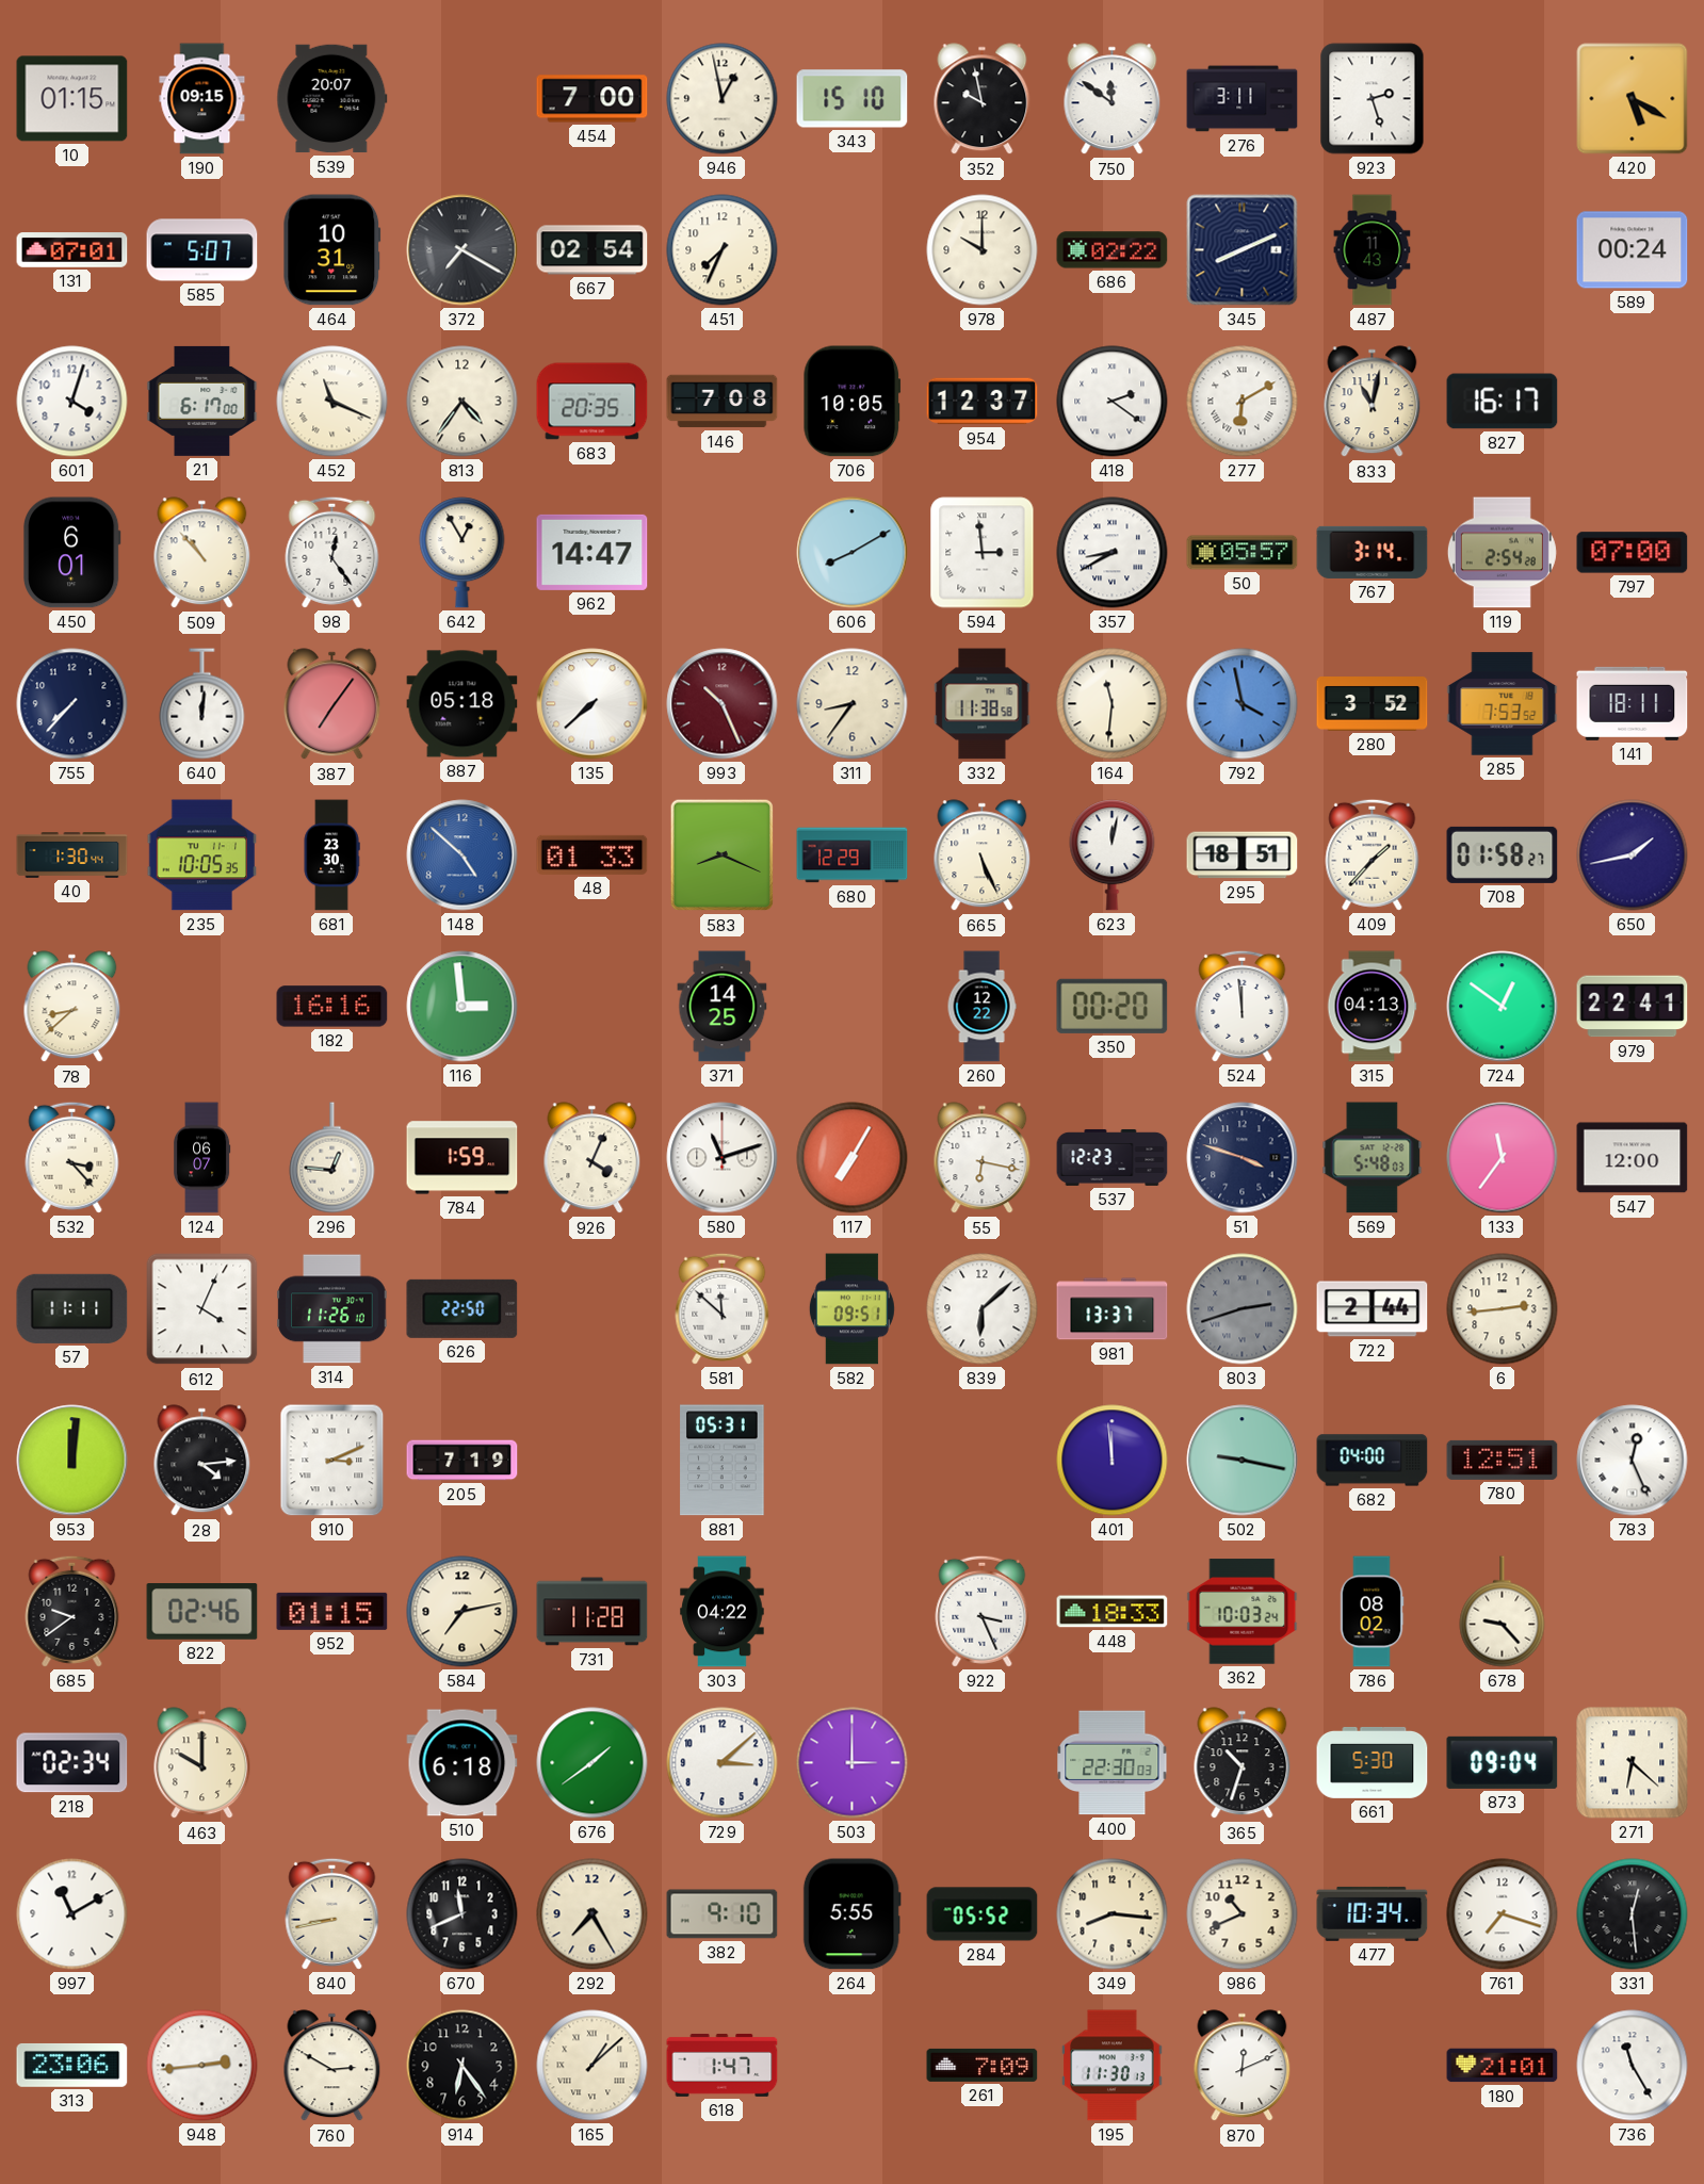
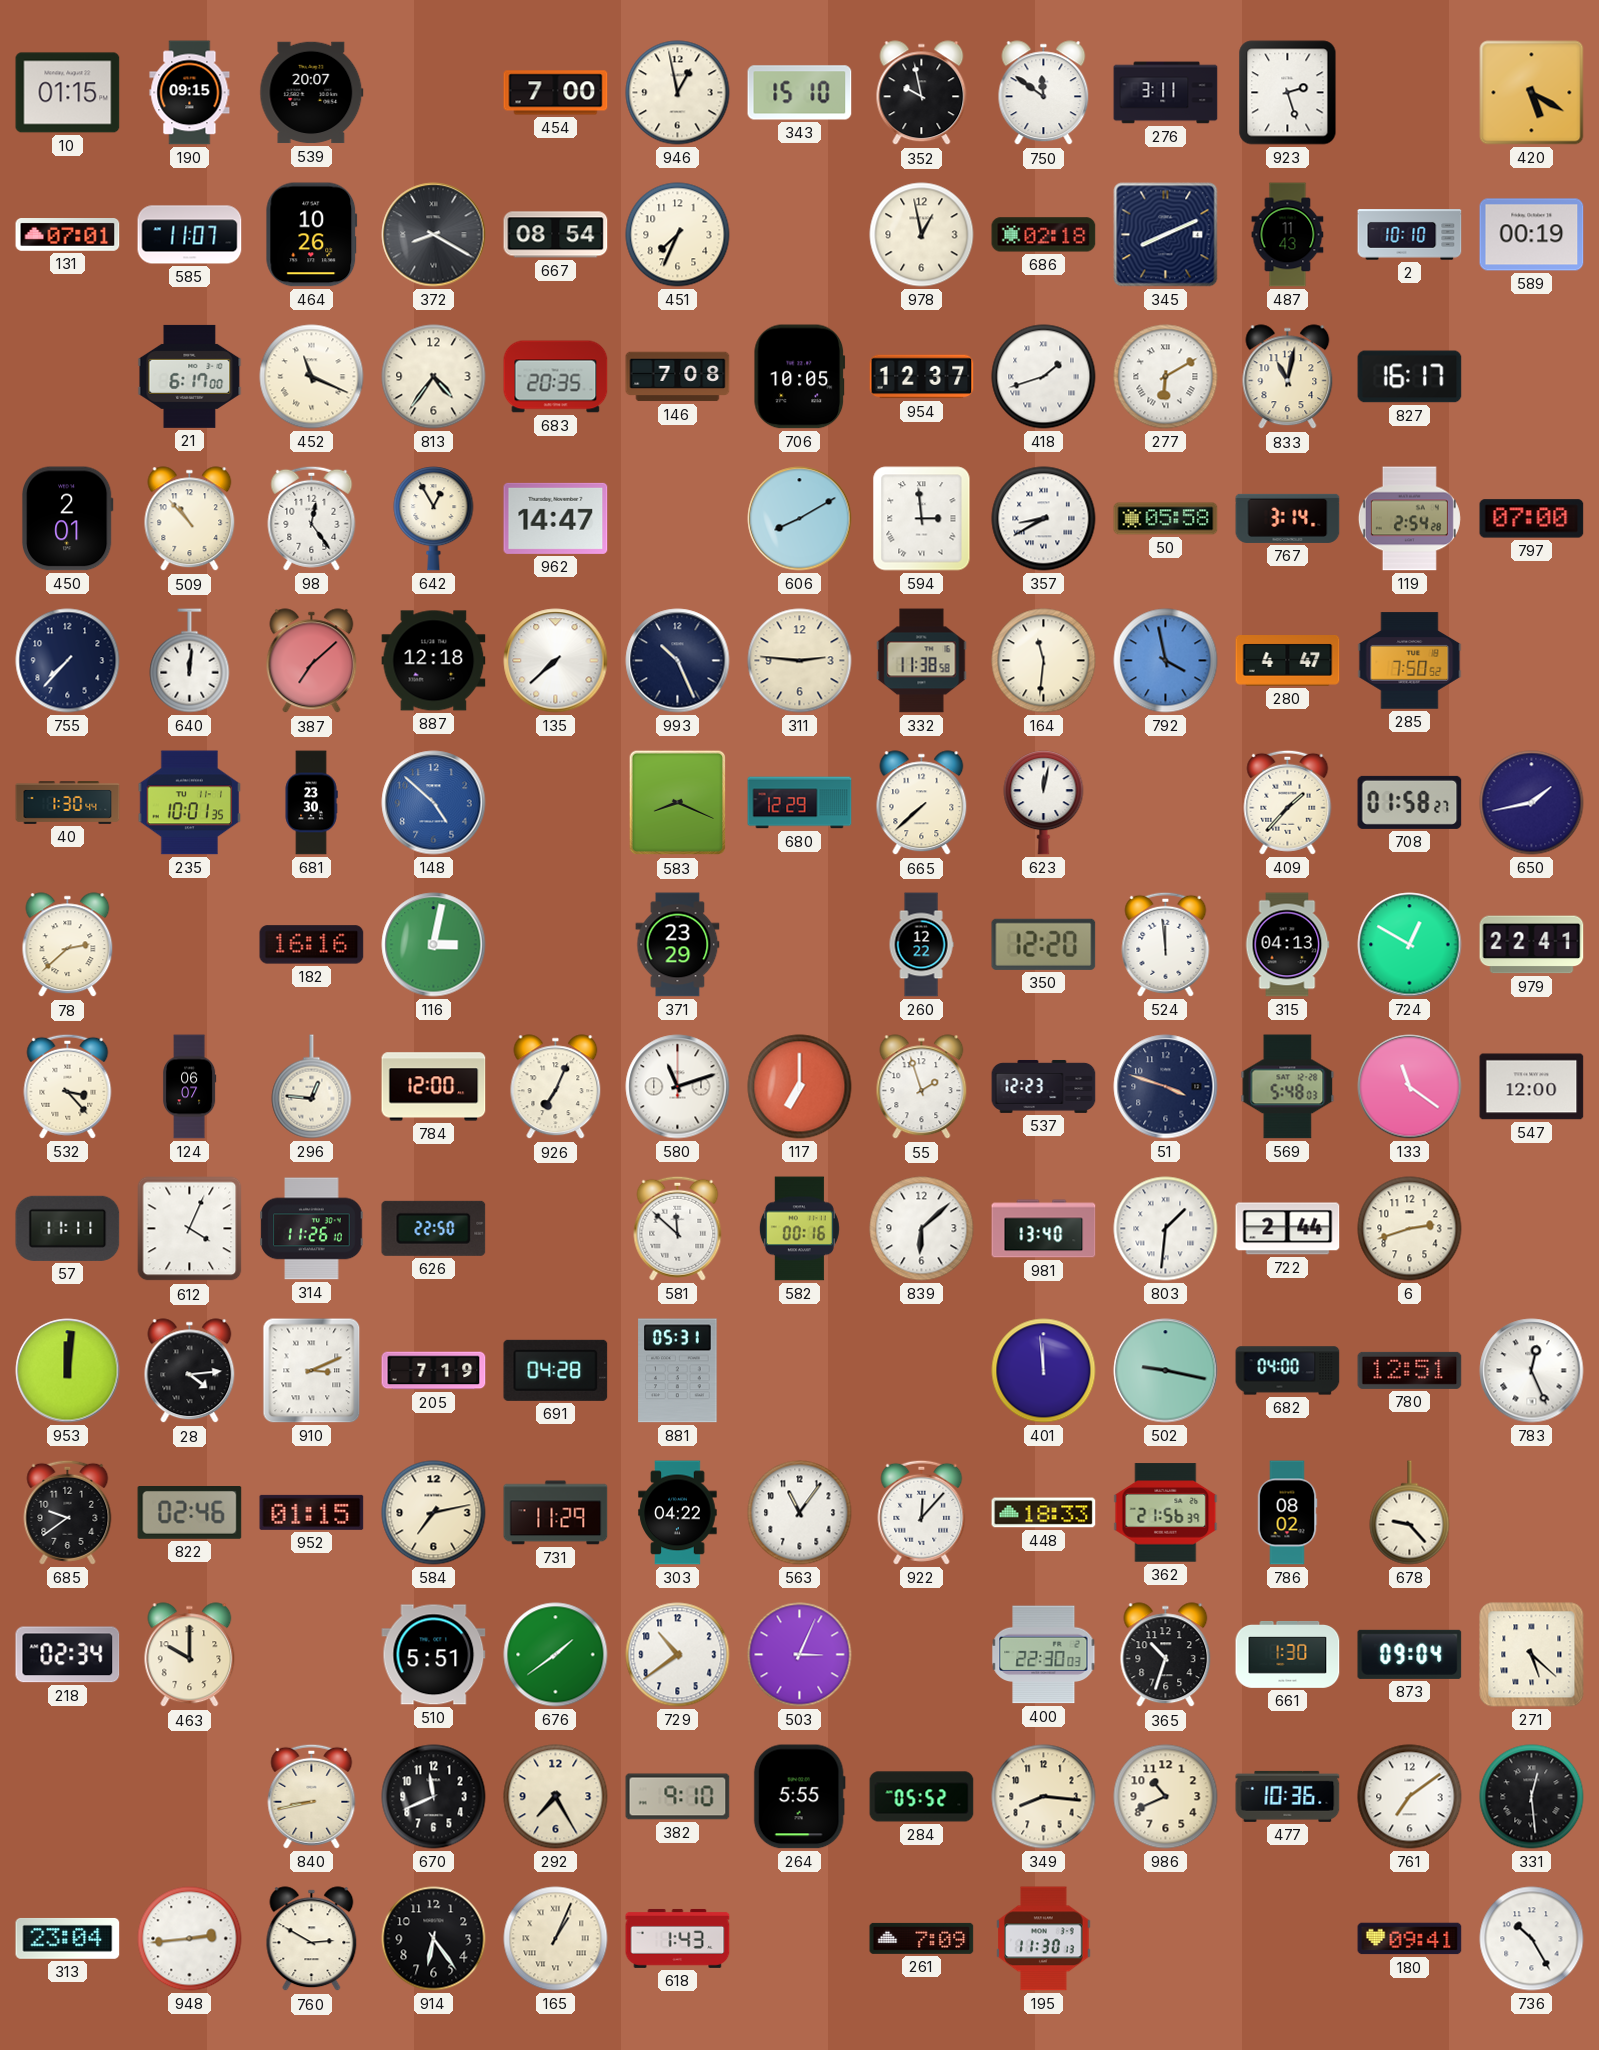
585: 5:07 -> 11:07 (190, 235)
464: 10:31 -> 10:26 (312, 235)
372: 7:20 -> 8:20 (434, 235)
667: 02:54 -> 08:54 (556, 235)
978: 10:00 -> 12:58 (922, 235)
686: 02:22 -> 02:18 (1044, 235)
2: none -> 10:10 (1410, 235)
589: 00:24 -> 00:19 (1532, 235)
601: 4:03 -> none (72, 402)
418: 2:21 -> 1:42 (1044, 377)
450: 6:01 -> 2:01 (67, 519)
50: 05:57 -> 05:58 (1166, 519)
387: 7:06 -> 7:08 (312, 661)
887: 05:18 -> 12:18 (434, 661)
993 dial: burgundy -> navy (678, 661)
311: 8:36 -> 2:46 (800, 661)
280: 3:52 -> 4:47 (1288, 661)
285: 7:53 -> 7:50 (1410, 661)
141: 18:11 -> none (1633, 703)
235: 10:05 -> 10:01 (190, 803)
48: 01:33 -> none (593, 854)
665: 5:26 -> 7:38 (922, 803)
295: 18:51 -> none (1243, 855)
78: 8:38 -> 2:38 (68, 945)
116: 2:59 -> 3:02 (434, 945)
371: 14:25 -> 23:29 (678, 945)
350: 00:20 -> 12:20 (1044, 944)
724: 12:51 -> 12:50 (1410, 945)
784: 1:59 -> 12:00 (434, 1087)
926: 4:04 -> 7:04 (556, 1087)
117: 7:05 -> 7:00 (800, 1087)
55: 6:17 -> 1:57 (922, 1087)
133: 11:36 -> 11:21 (1410, 1087)
582: 09:51 -> 00:16 (799, 1229)
981: 13:37 -> 13:40 (1044, 1229)
803: 2:42 -> 1:31 (1166, 1229)
803 dial: grey -> white (1166, 1229)
6: 2:44 -> 2:42 (1410, 1229)
691: none -> 04:28 (556, 1370)
731: 11:28 -> 11:29 (556, 1513)
563: none -> 11:06 (800, 1513)
922: 3:26 -> 12:07 (922, 1512)
362: 10:03 -> 21:56 (1166, 1513)
510: 6:18 -> 5:51 (434, 1655)
729: 3:08 -> 10:39 (678, 1655)
503: 3:00 -> 3:04 (800, 1655)
661: 5:30 -> 1:30 (1288, 1654)
271: 6:22 -> 5:22 (1532, 1655)
997: 11:10 -> none (72, 1914)
477: 10:34 -> 10:36 (1288, 1796)
761: 7:18 -> 7:09 (1410, 1797)
313: 23:06 -> 23:04 (68, 1938)
165: 1:08 -> 1:04 (556, 1939)
618: 1:47 -> 1:43 (678, 1938)
870: 12:11 -> none (1243, 2066)
180: 21:01 -> 09:41 (1410, 1939)
736: 11:25 -> 10:25 (1532, 1939)
